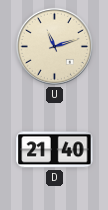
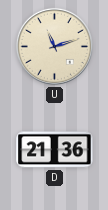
D: 21:40 -> 21:36 (55, 150)
